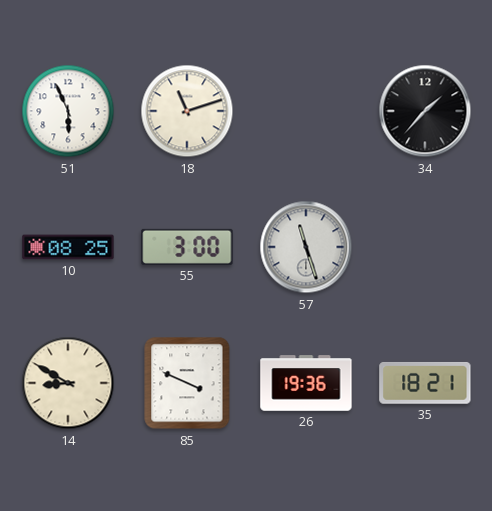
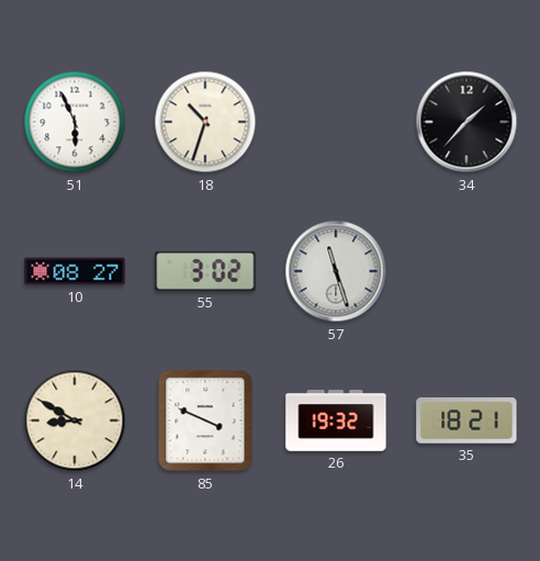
18: 11:12 -> 10:33 (205, 122)
10: 08:25 -> 08:27 (75, 271)
55: 3:00 -> 3:02 (205, 271)
26: 19:36 -> 19:32 (336, 420)
